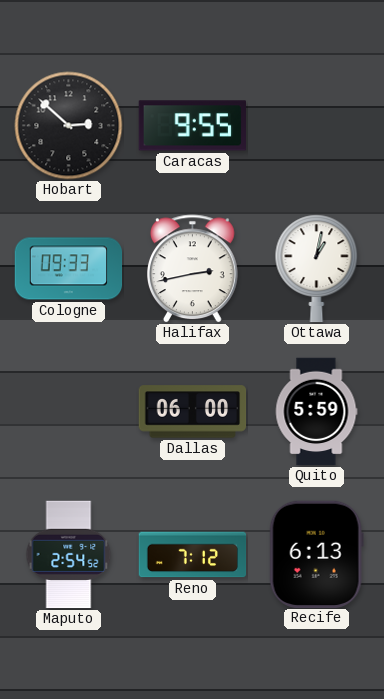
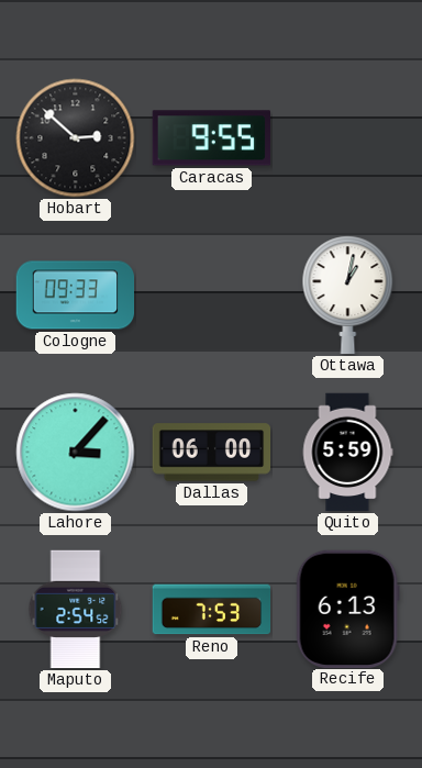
Halifax: 2:43 -> none (193, 269)
Lahore: none -> 3:07 (76, 453)
Reno: 7:12 -> 7:53 (212, 610)
